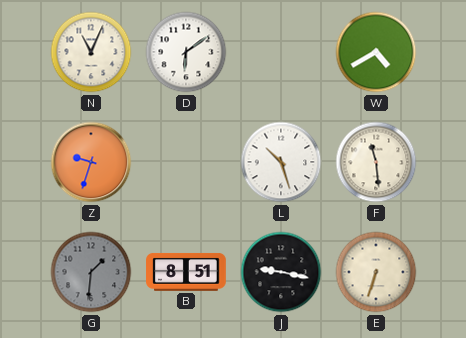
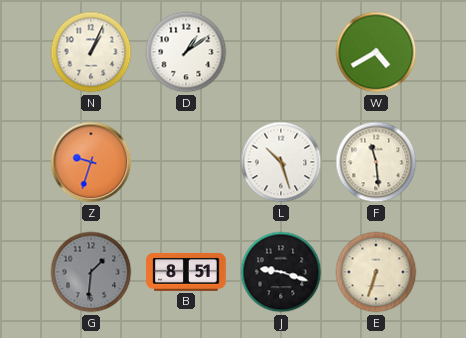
N: 11:04 -> 1:04 (91, 52)
D: 6:09 -> 1:09 (186, 52)
J: 9:17 -> 9:18 (281, 272)
